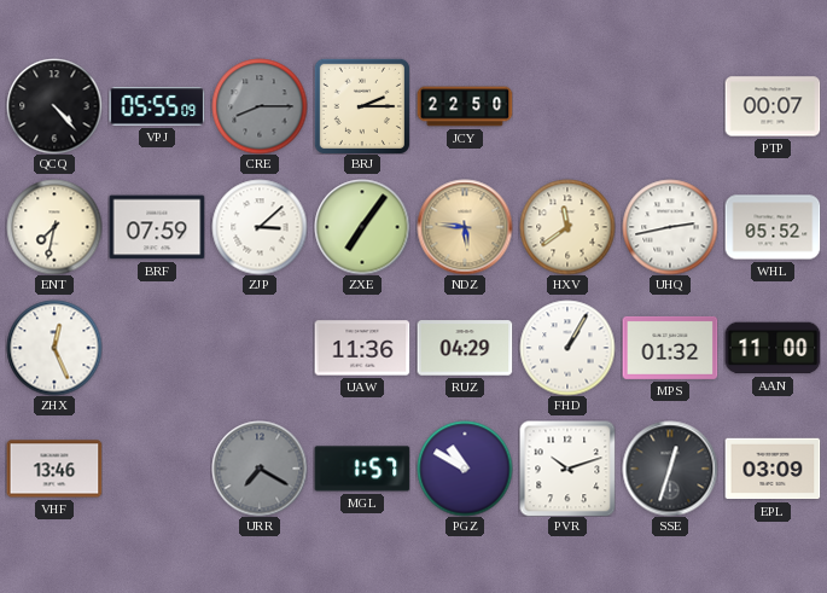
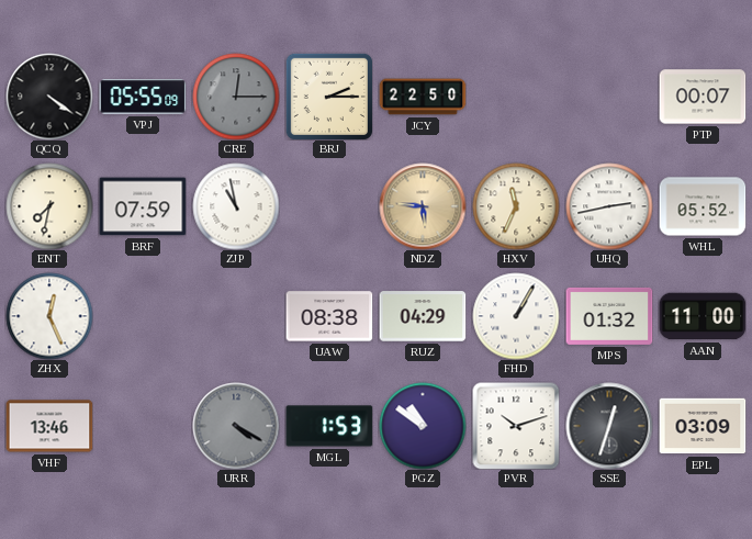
QCQ: 4:23 -> 4:21 (49, 97)
CRE: 8:15 -> 12:15 (236, 97)
ZJP: 3:08 -> 10:58 (236, 206)
ZXE: 7:06 -> none (362, 227)
HXV: 11:39 -> 11:34 (516, 206)
UAW: 11:36 -> 08:38 (329, 316)
URR: 7:20 -> 4:20 (236, 426)
MGL: 1:57 -> 1:53 (329, 426)
PGZ: 10:50 -> 10:51 (423, 426)
